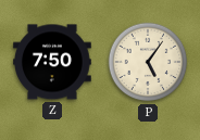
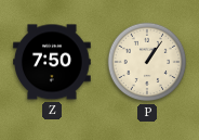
P: 5:06 -> 1:06 (147, 62)
